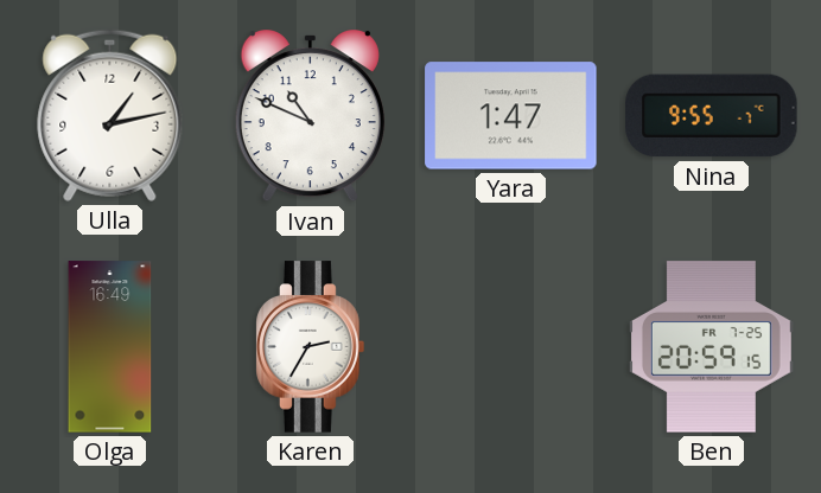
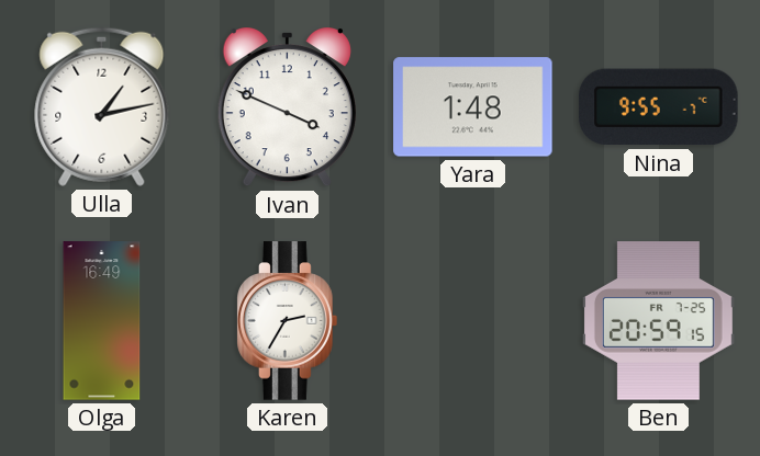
Ivan: 10:49 -> 3:49 (287, 107)
Yara: 1:47 -> 1:48 (473, 107)
